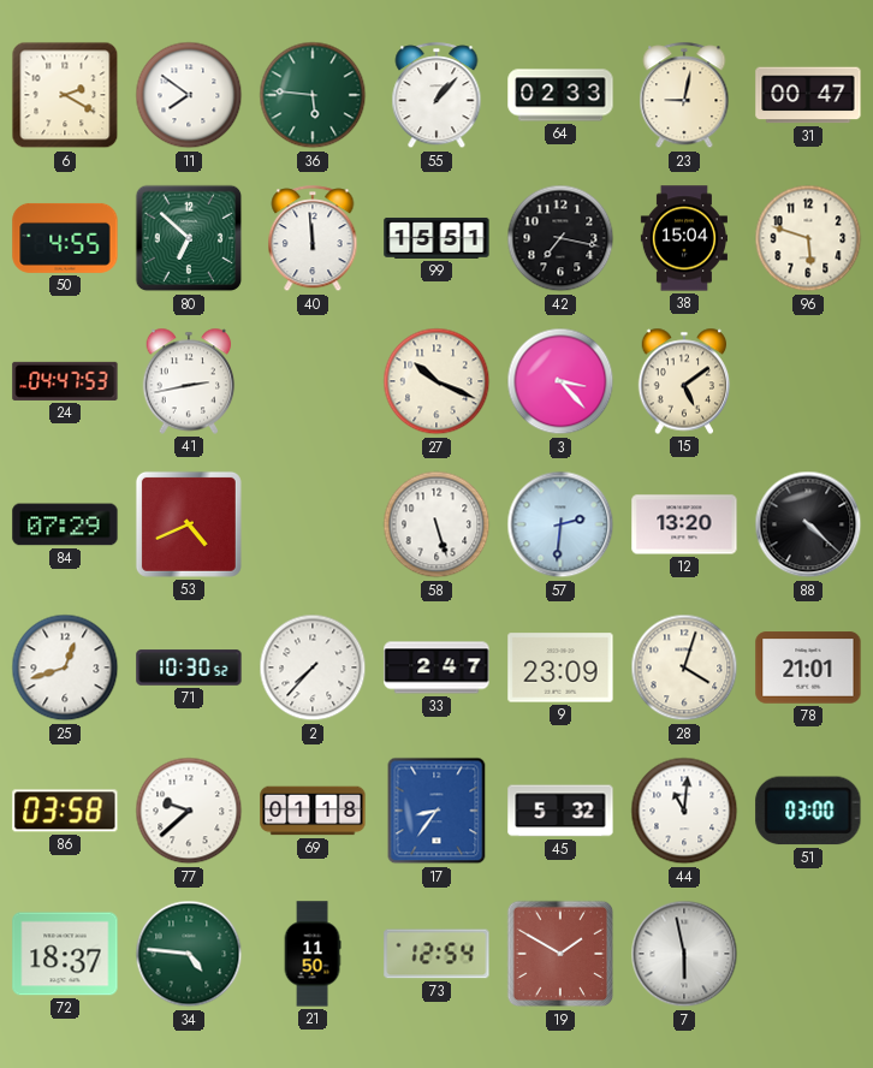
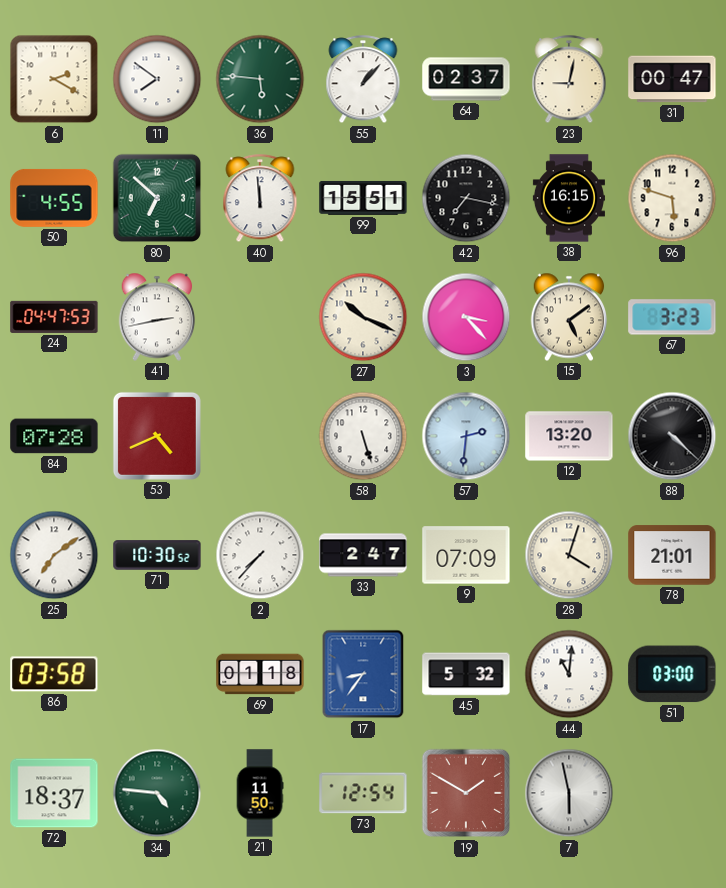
64: 02:33 -> 02:37 (466, 79)
38: 15:04 -> 16:15 (569, 198)
67: none -> 3:23 (672, 317)
84: 07:29 -> 07:28 (54, 436)
25: 12:42 -> 7:09 (54, 555)
9: 23:09 -> 07:09 (466, 555)
77: 9:38 -> none (189, 811)
